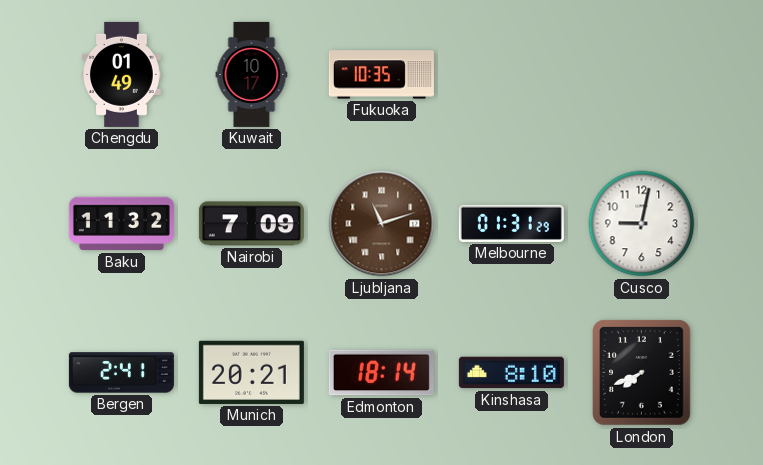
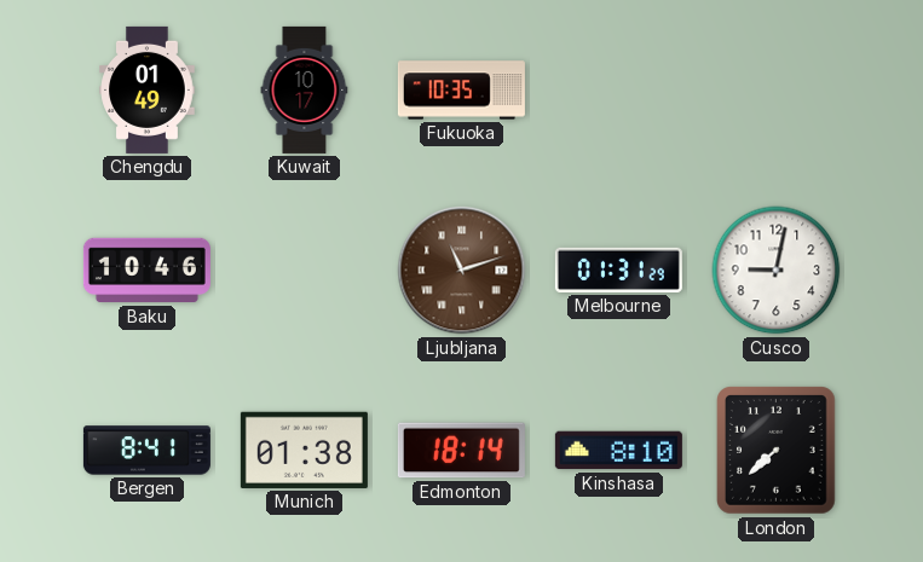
Baku: 11:32 -> 10:46 (146, 271)
Nairobi: 7:09 -> none (251, 224)
Bergen: 2:41 -> 8:41 (146, 451)
Munich: 20:21 -> 01:38 (304, 450)
London: 7:41 -> 7:38 (777, 451)
